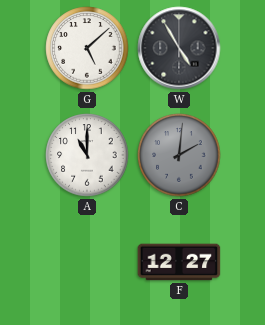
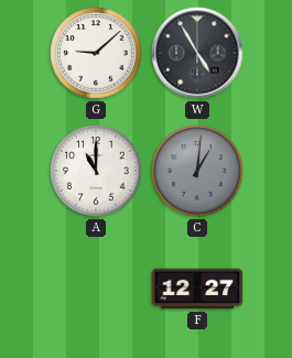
G: 5:08 -> 9:08 (96, 53)
C: 2:01 -> 1:01 (197, 171)
